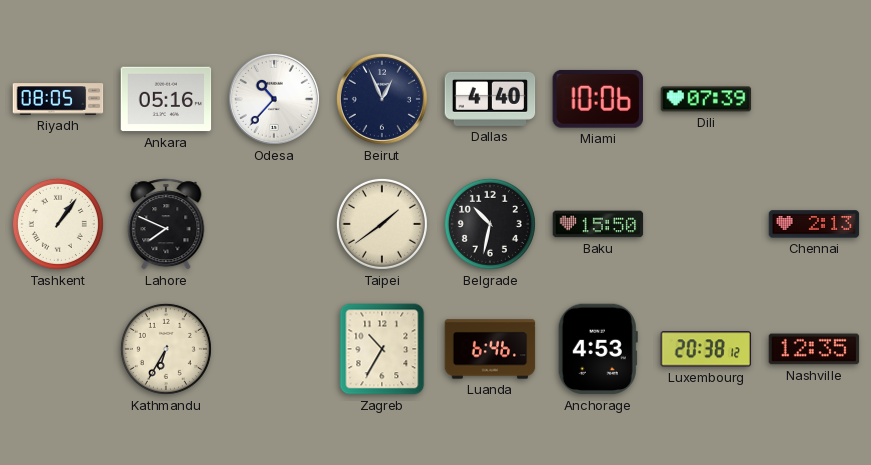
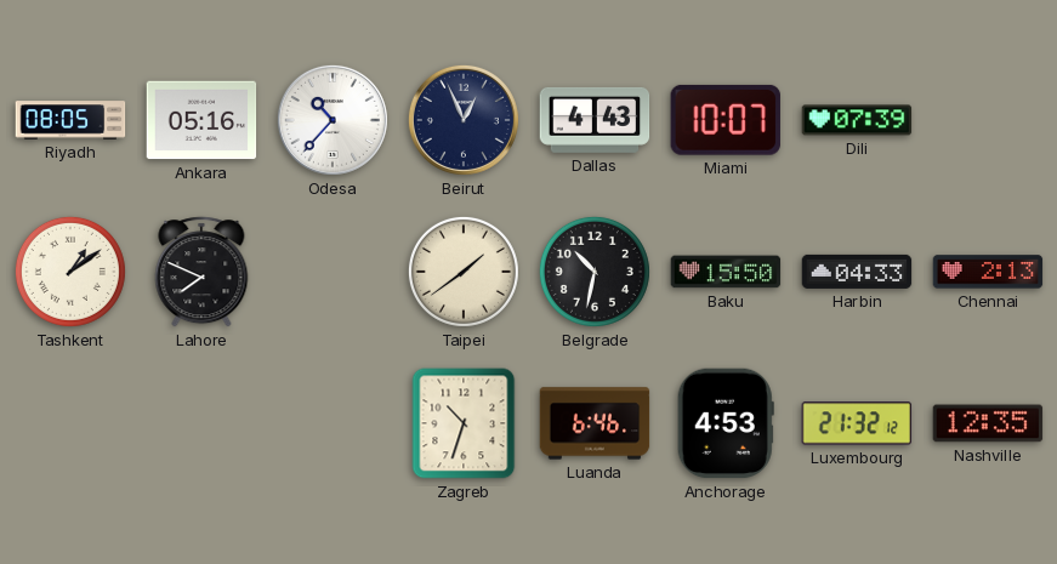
Dallas: 4:40 -> 4:43 (595, 120)
Miami: 10:06 -> 10:07 (726, 120)
Tashkent: 1:06 -> 1:09 (70, 272)
Harbin: none -> 04:33 (857, 272)
Kathmandu: 6:35 -> none (166, 349)
Zagreb: 10:35 -> 10:33 (464, 423)
Luxembourg: 20:38 -> 21:32 (857, 423)
